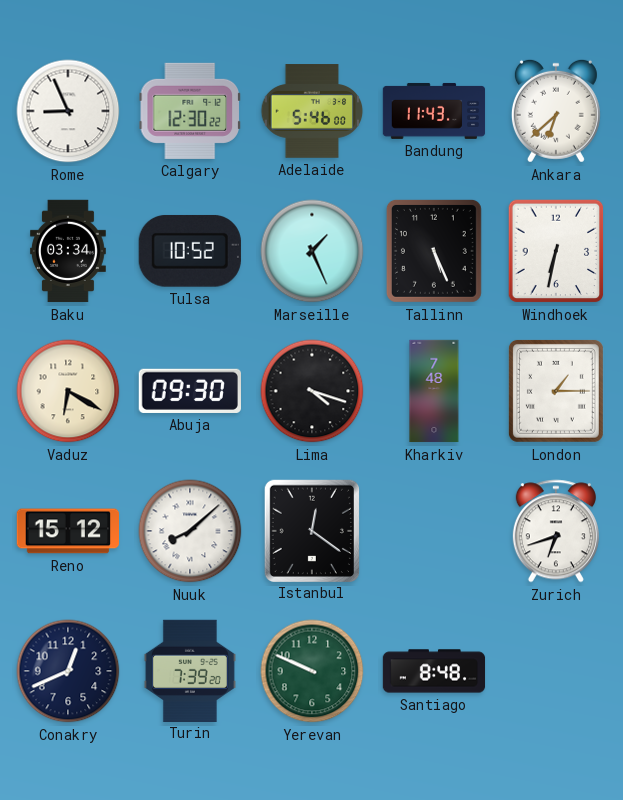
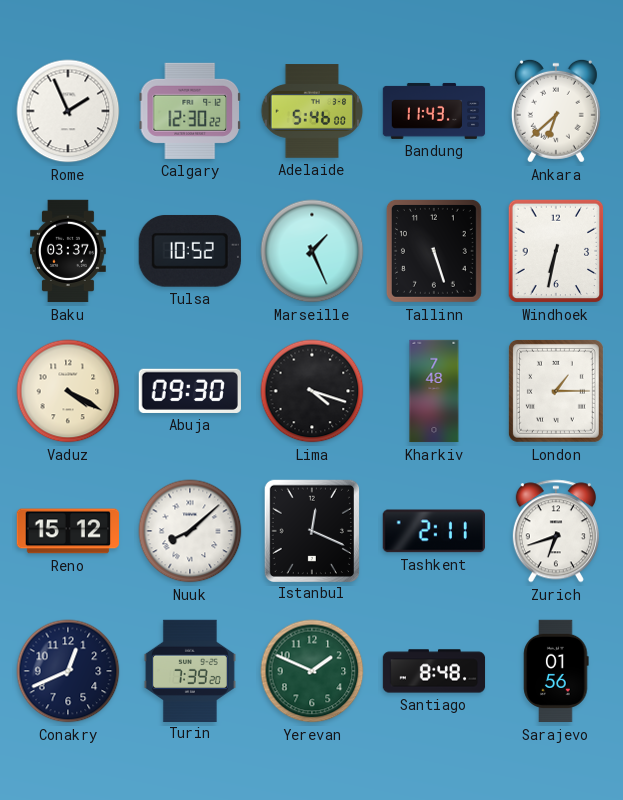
Rome: 8:56 -> 1:56 (68, 111)
Baku: 03:34 -> 03:37 (68, 251)
Tallinn: 5:26 -> 5:27 (434, 251)
Vaduz: 6:20 -> 4:20 (68, 391)
Istanbul: 12:21 -> 12:19 (311, 530)
Tashkent: none -> 2:11 (434, 531)
Yerevan: 9:49 -> 1:49 (312, 671)
Sarajevo: none -> 01:56 (556, 671)
